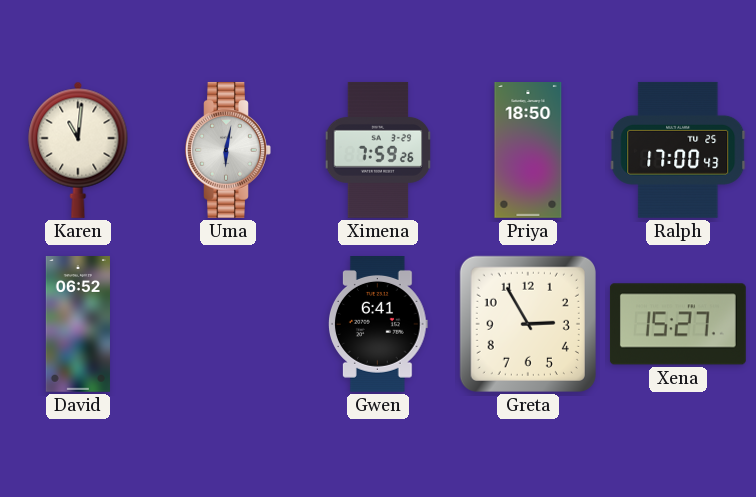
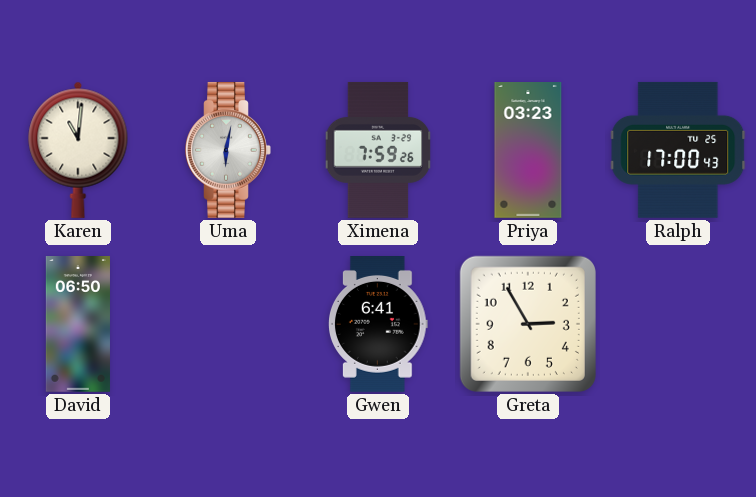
Priya: 18:50 -> 03:23 (528, 151)
David: 06:52 -> 06:50 (78, 325)
Xena: 15:27 -> none (678, 324)
